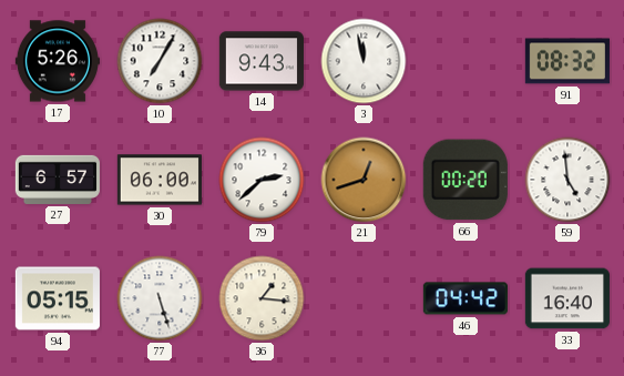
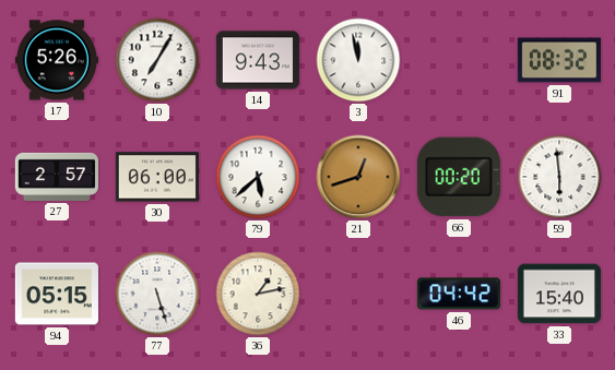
27: 6:57 -> 2:57 (57, 177)
79: 2:38 -> 5:38 (258, 177)
59: 4:59 -> 5:59 (559, 177)
36: 1:16 -> 1:13 (258, 294)
33: 16:40 -> 15:40 (559, 294)
